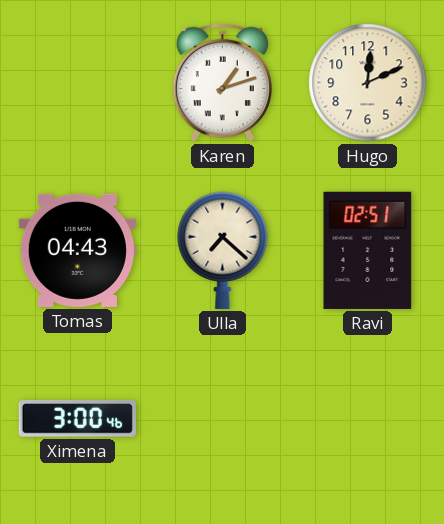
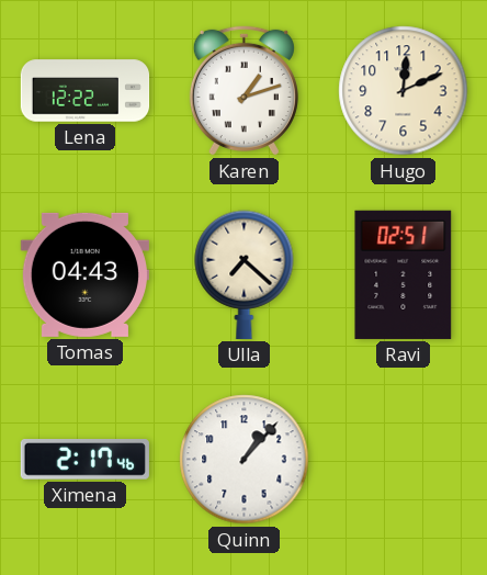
Lena: none -> 12:22 (86, 91)
Ximena: 3:00 -> 2:17 (84, 460)
Quinn: none -> 1:07 (245, 460)
